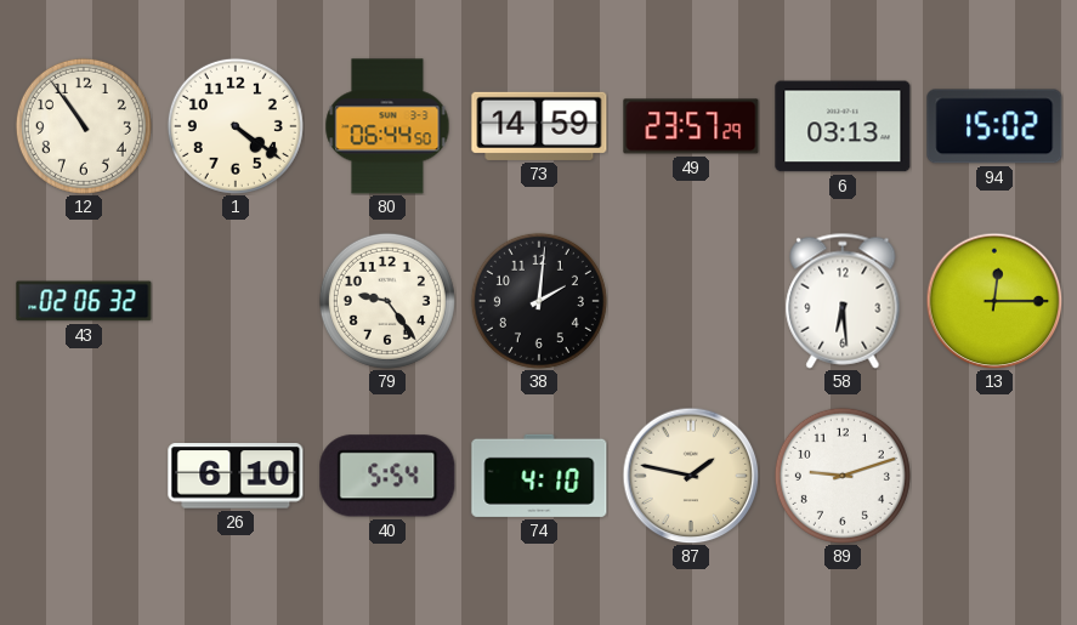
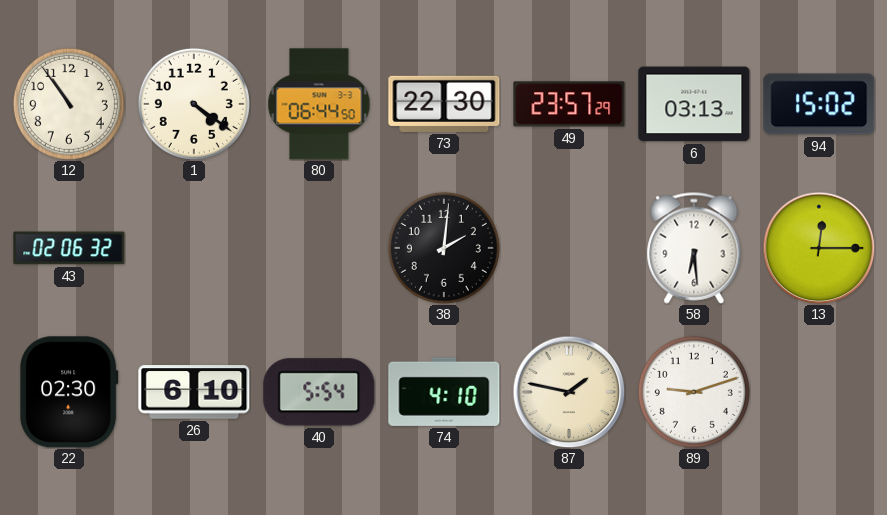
73: 14:59 -> 22:30 (444, 104)
79: 9:24 -> none (387, 301)
22: none -> 02:30 (69, 392)
